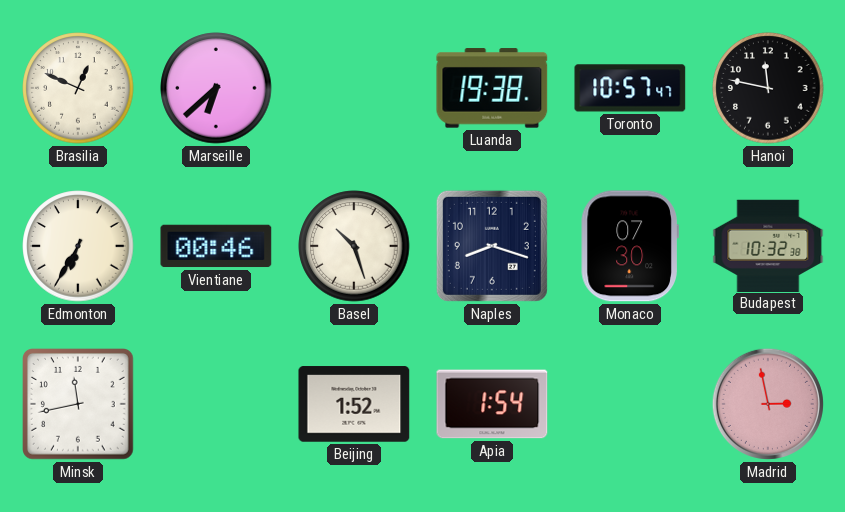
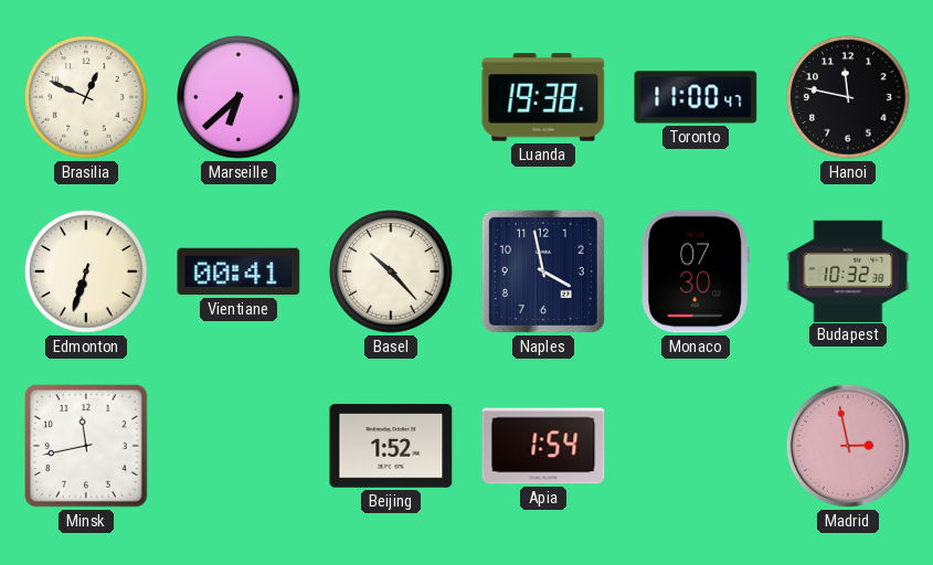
Toronto: 10:57 -> 11:00 (696, 97)
Edmonton: 6:35 -> 6:33 (86, 271)
Vientiane: 00:46 -> 00:41 (238, 271)
Basel: 10:27 -> 10:23 (391, 271)
Naples: 8:18 -> 3:58 (543, 271)
